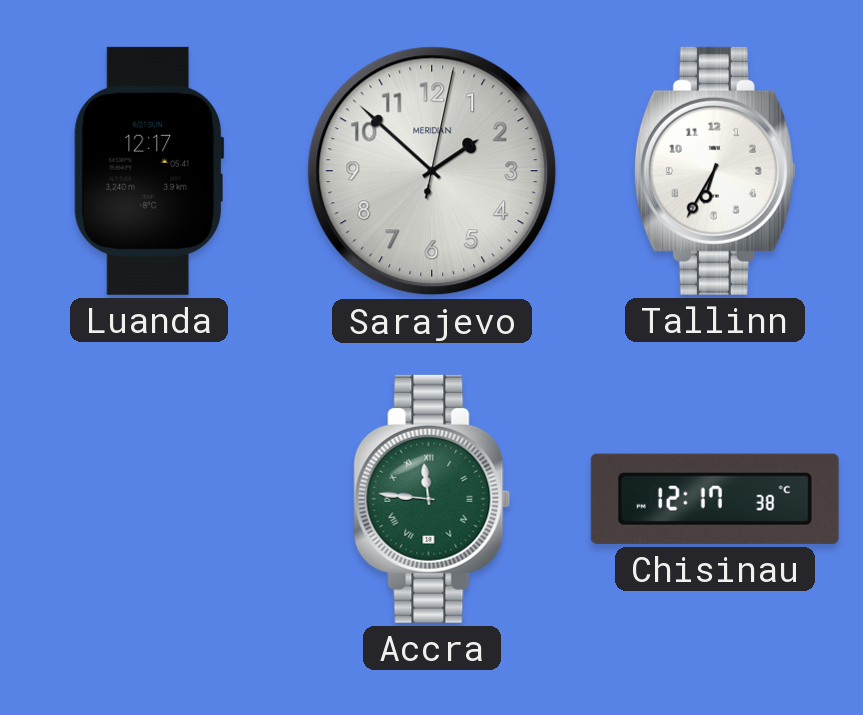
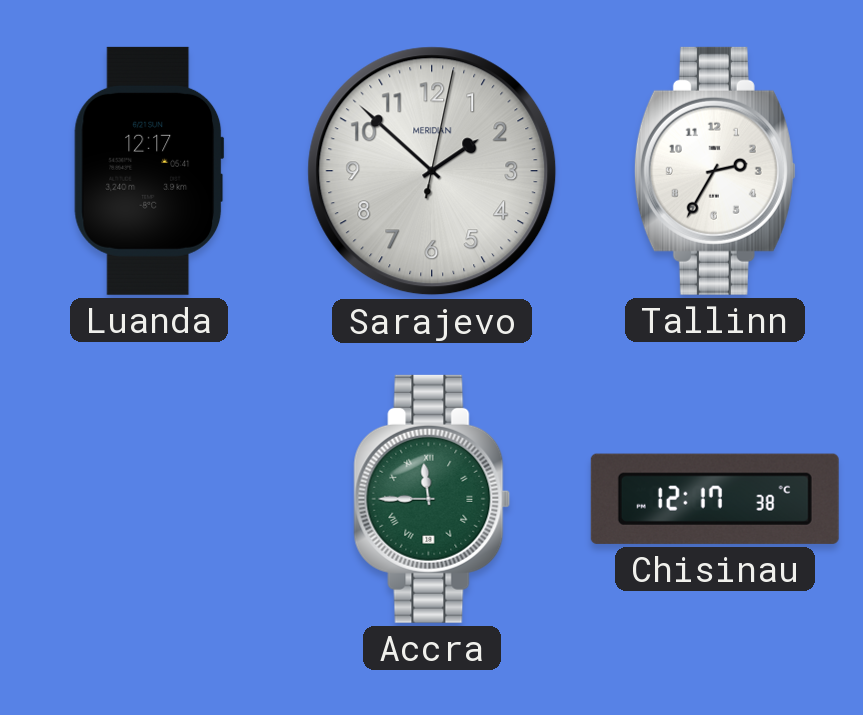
Tallinn: 6:35 -> 2:35 (715, 171)
Accra: 11:46 -> 11:45 (432, 499)
